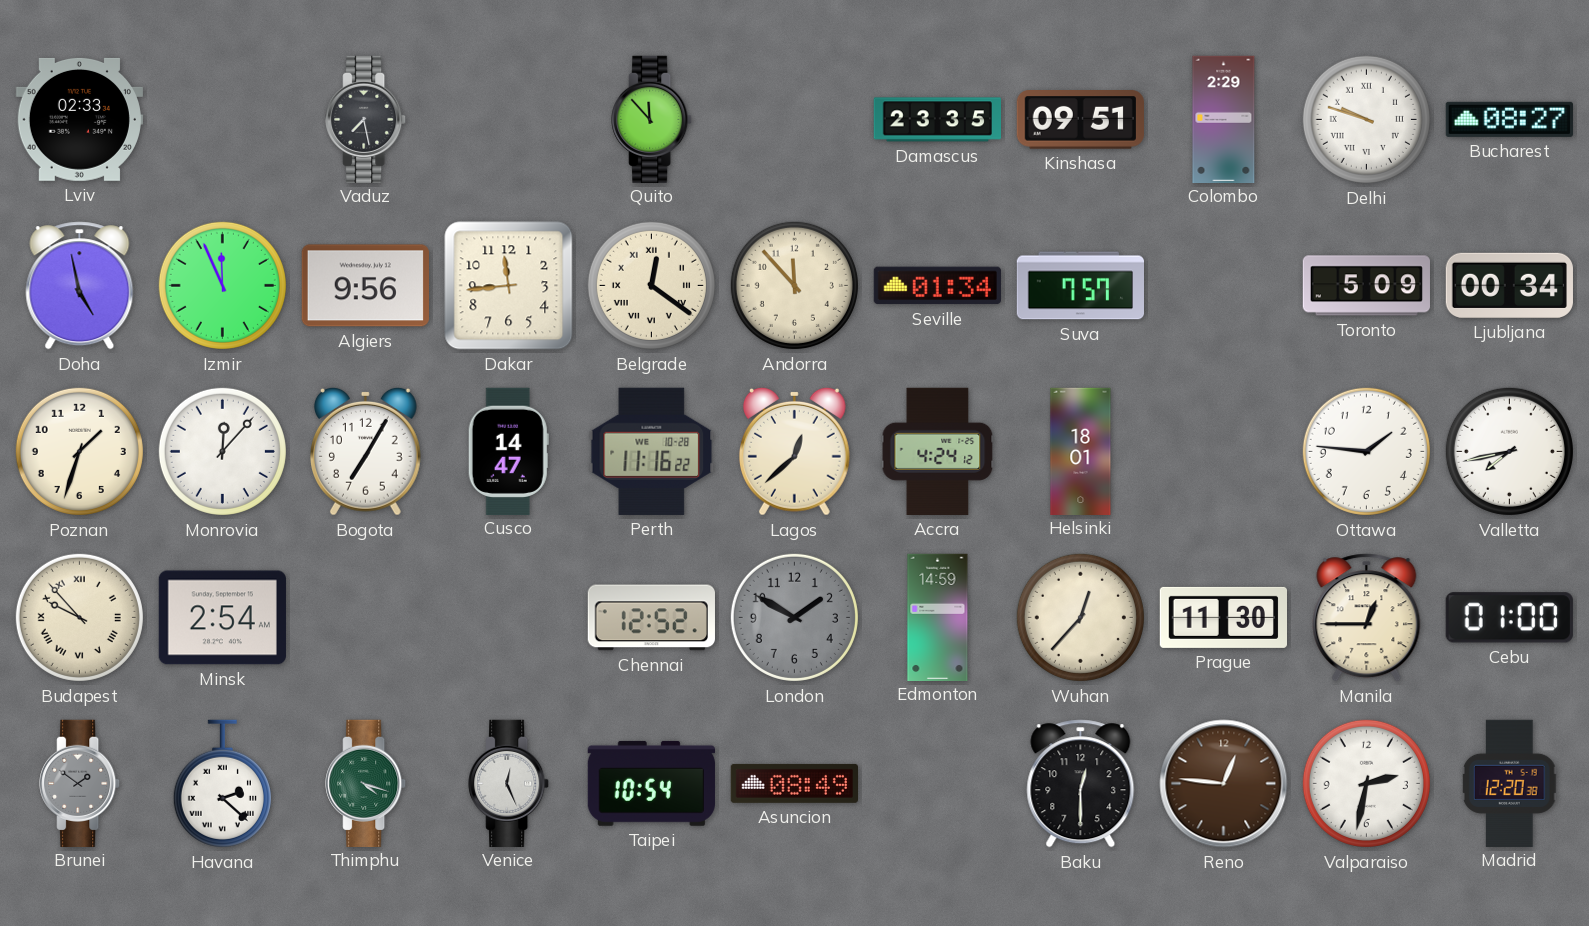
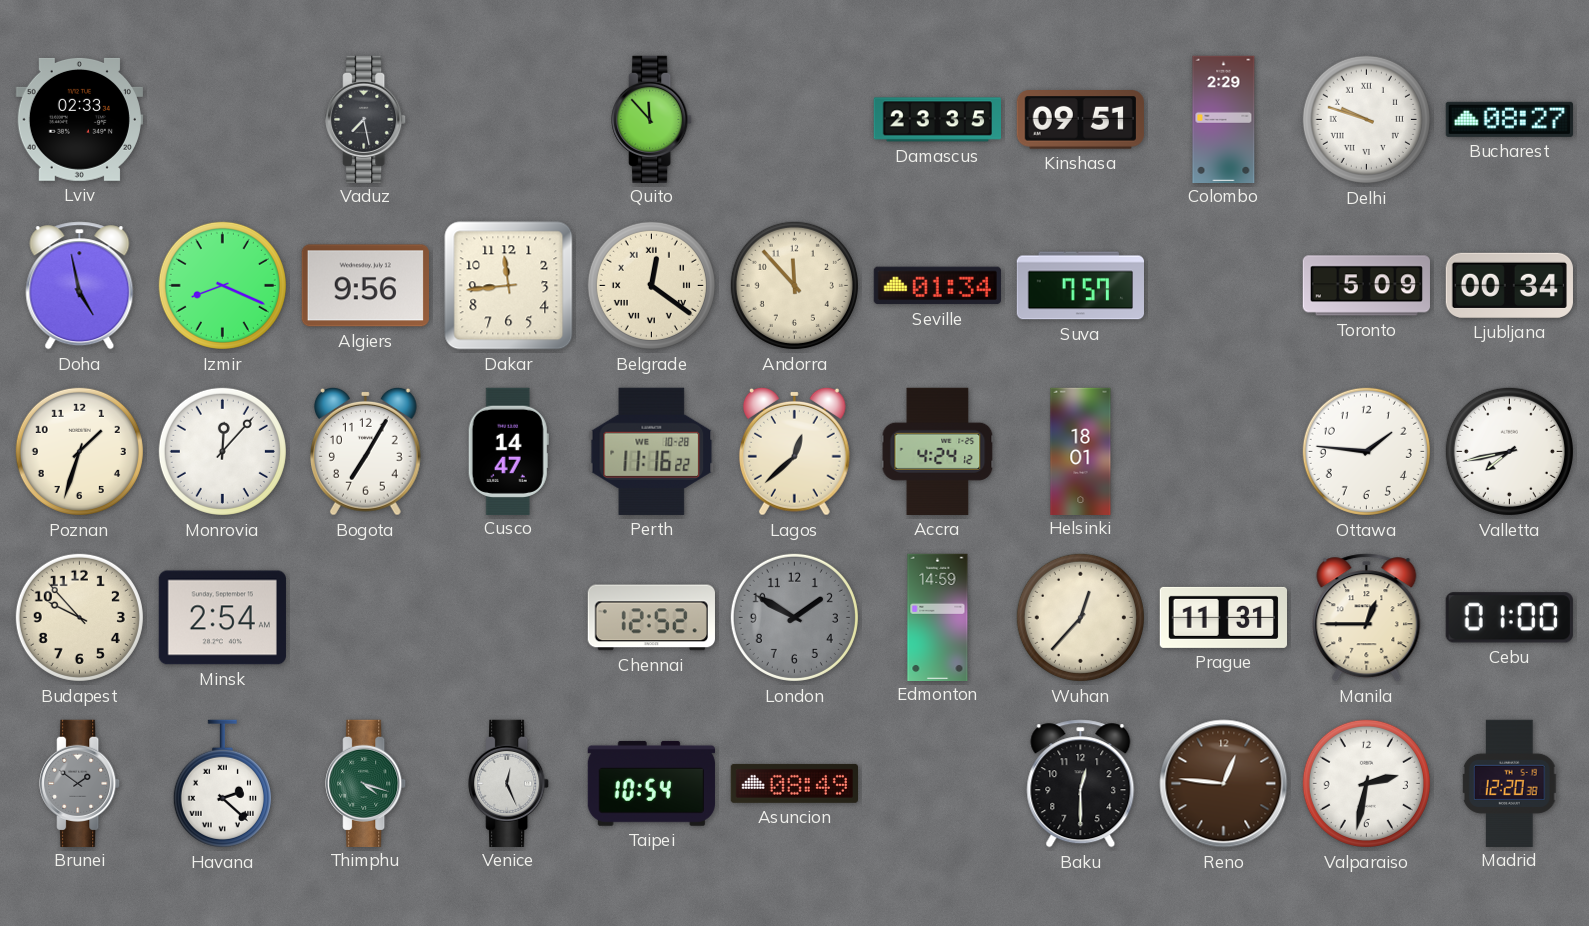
Izmir: 11:56 -> 8:19 (222, 285)
Budapest numerals: Roman -> Arabic (79, 617)
Prague: 11:30 -> 11:31 (1223, 617)
